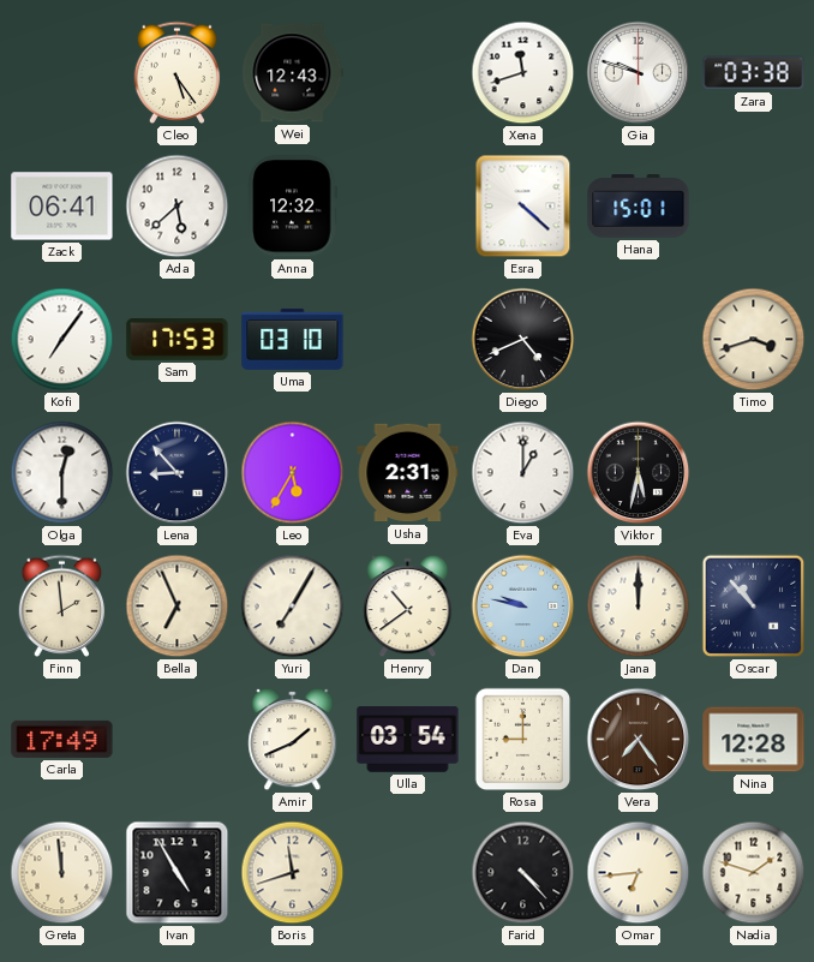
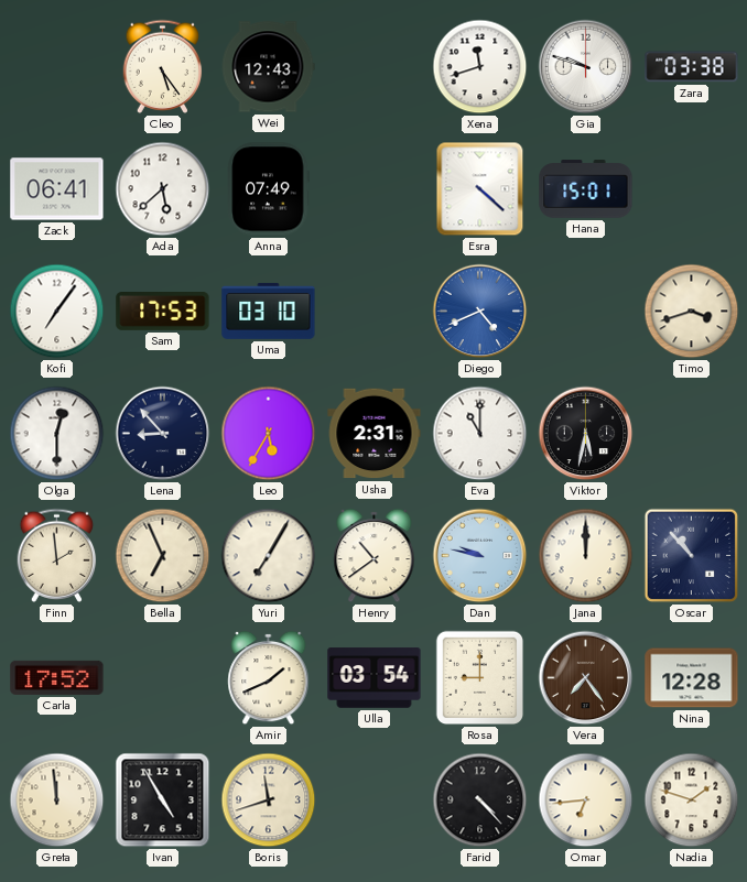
Anna: 12:32 -> 07:49 (269, 189)
Diego dial: black -> blue (480, 312)
Eva: 1:00 -> 11:00 (480, 434)
Carla: 17:49 -> 17:52 (57, 677)
